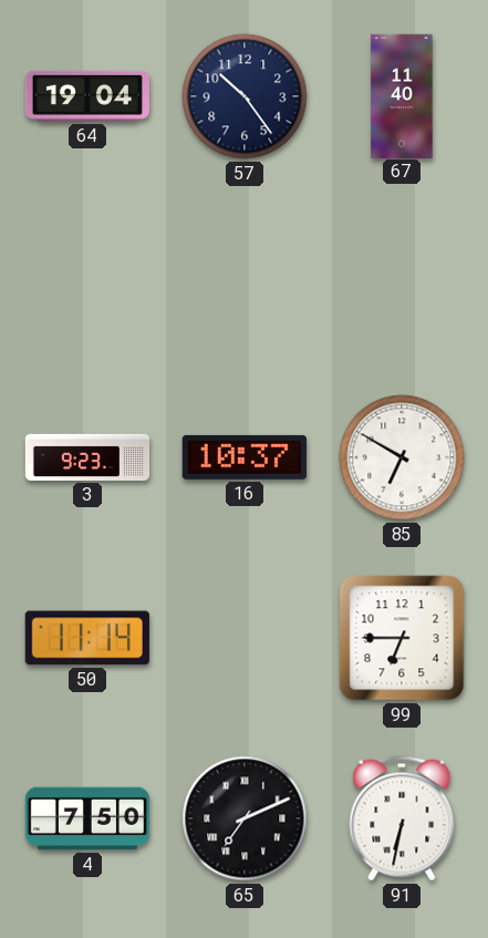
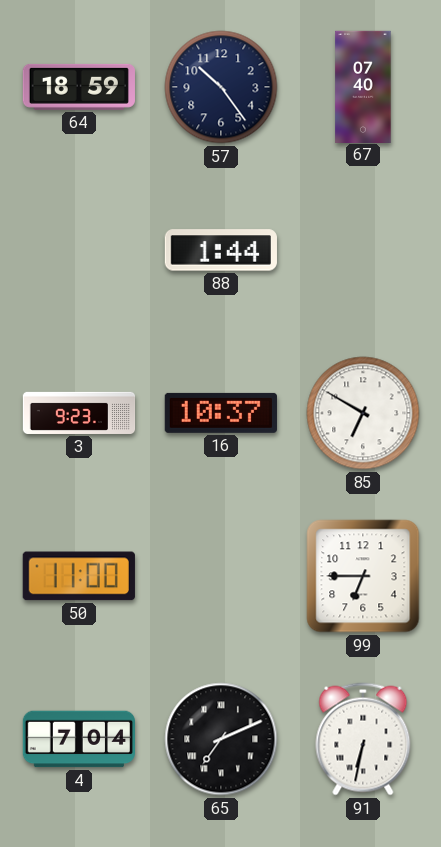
64: 19:04 -> 18:59 (79, 87)
67: 11:40 -> 07:40 (363, 86)
88: none -> 1:44 (221, 250)
50: 11:14 -> 11:00 (79, 576)
4: 7:50 -> 7:04 (78, 739)
